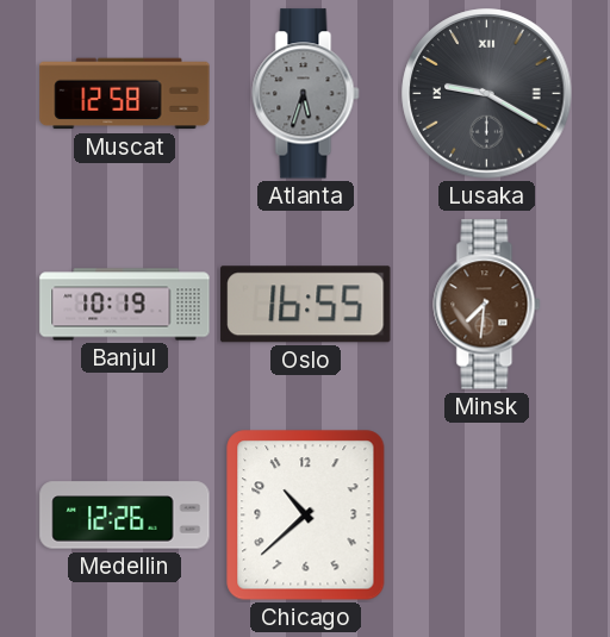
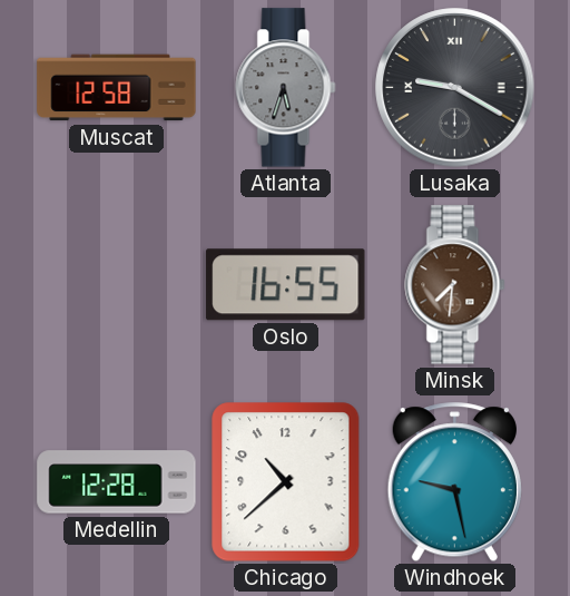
Banjul: 10:19 -> none (125, 305)
Medellin: 12:26 -> 12:28 (117, 482)
Windhoek: none -> 9:28 (454, 482)
